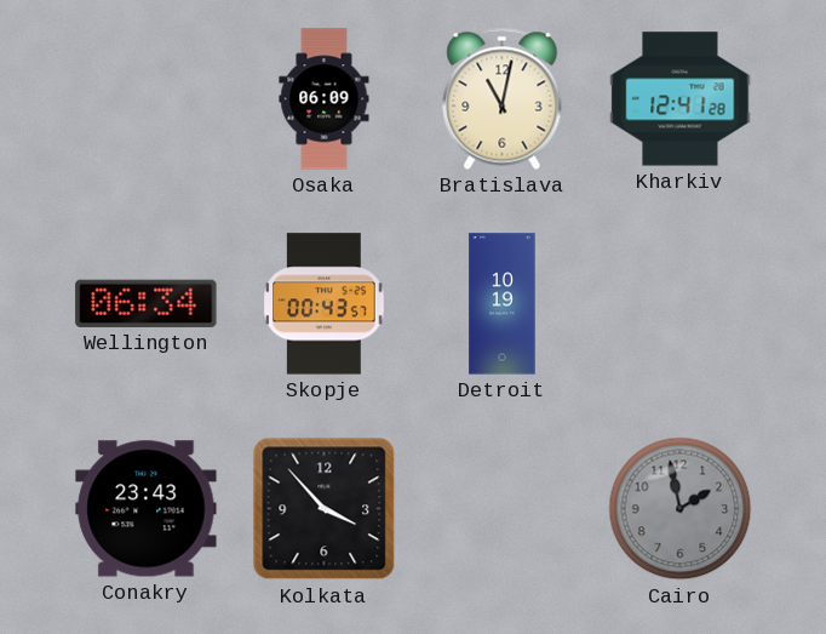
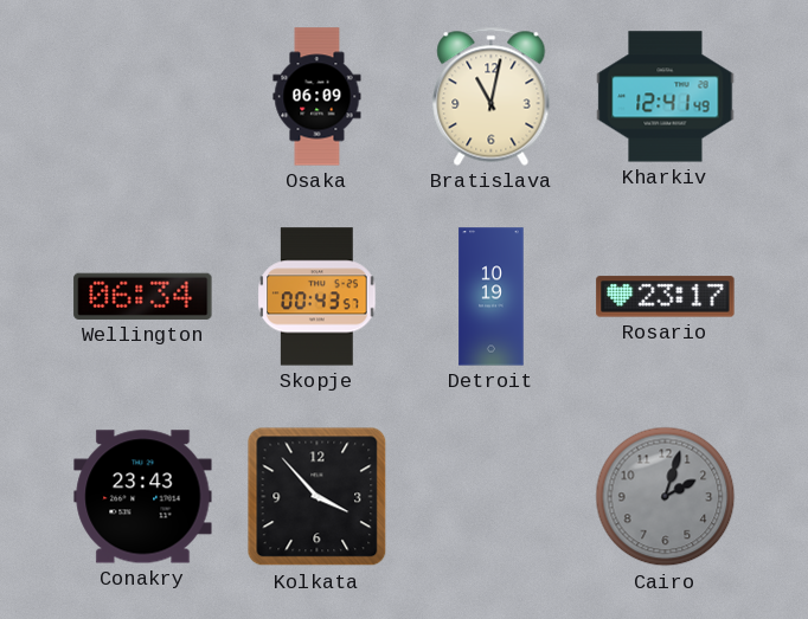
Kharkiv: 12:41:28 -> 12:41:49 (666, 97)
Rosario: none -> 23:17 (666, 297)
Cairo: 1:58 -> 2:03 (666, 497)
